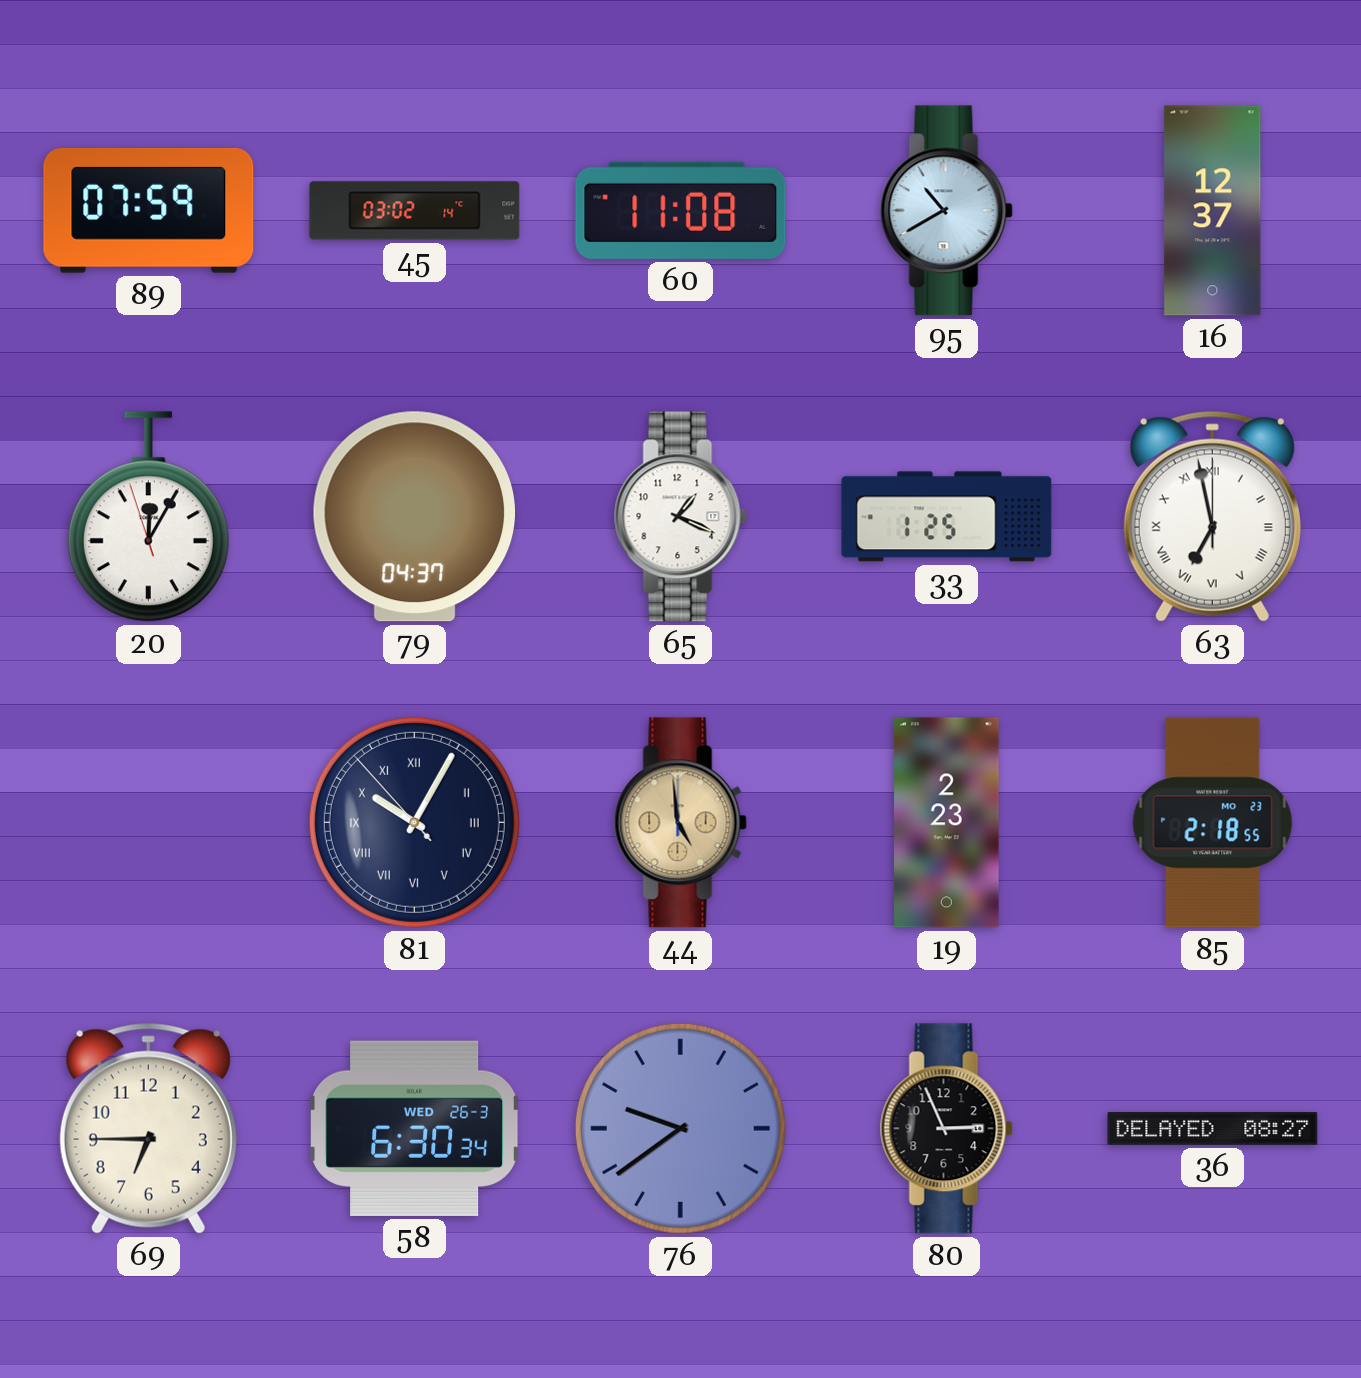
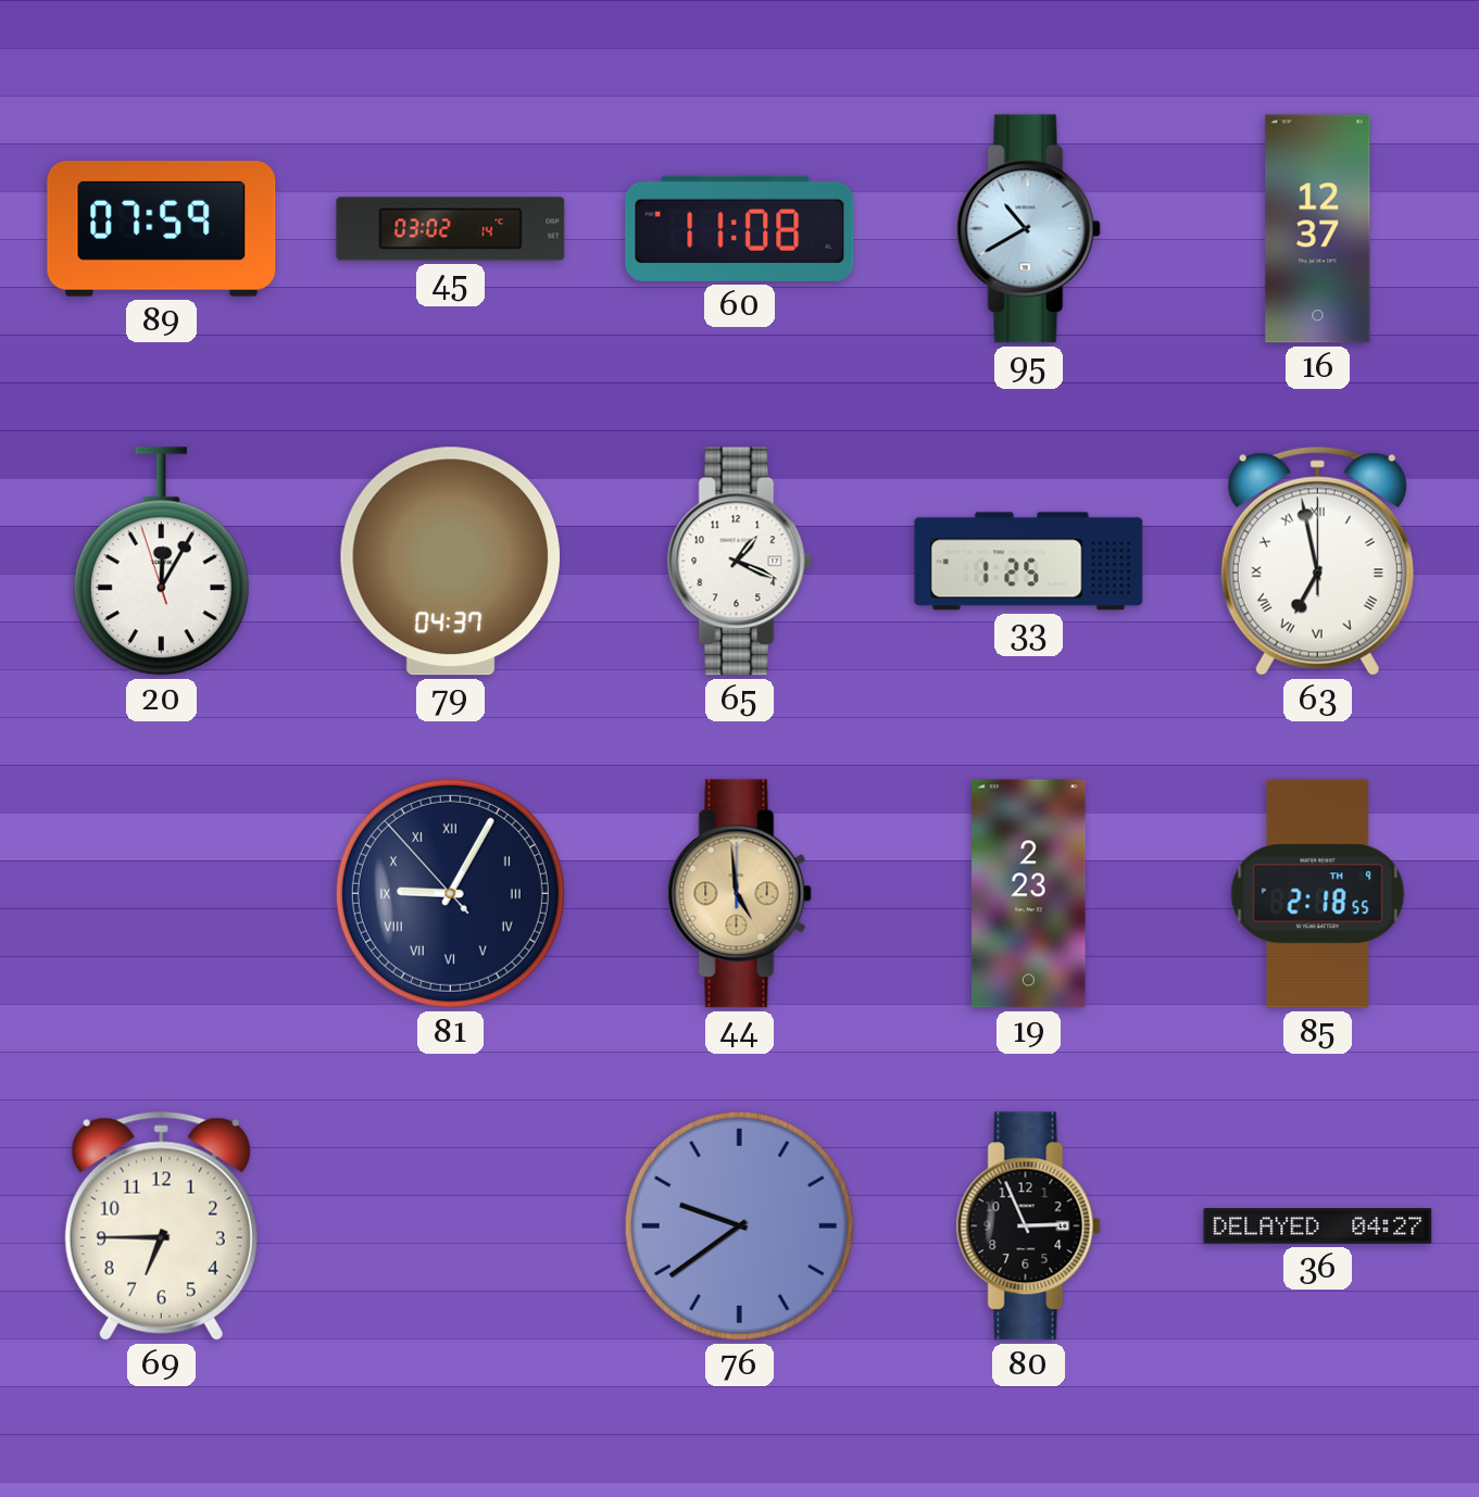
81: 10:04 -> 9:04 (450, 893)
85 date: MO 23 -> TH 9 (1318, 894)
58: 6:30 -> none (416, 1128)
36: 08:27 -> 04:27 (1318, 1226)
